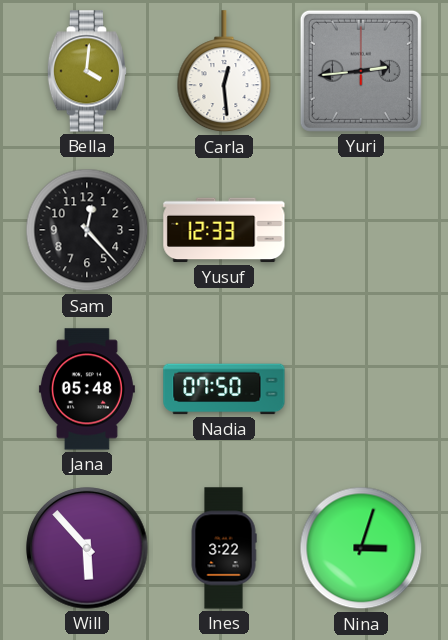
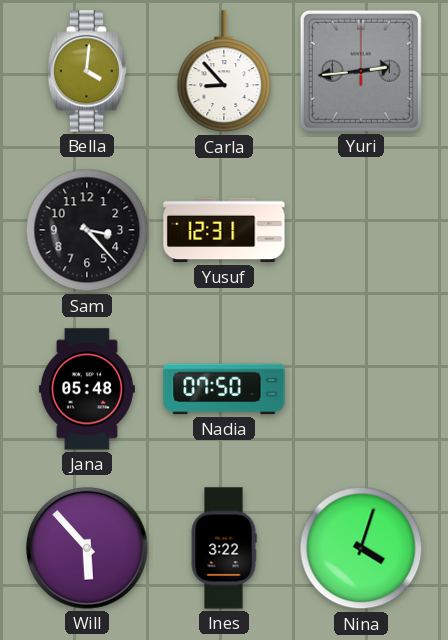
Carla: 12:29 -> 8:53 (224, 72)
Sam: 12:23 -> 3:23 (87, 230)
Yusuf: 12:33 -> 12:31 (224, 230)
Nina: 3:03 -> 4:03 (361, 548)
